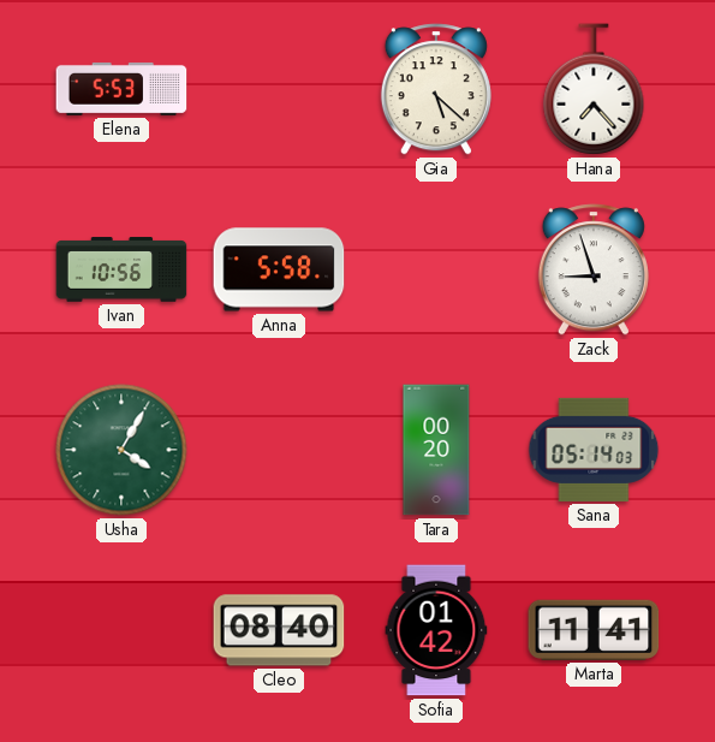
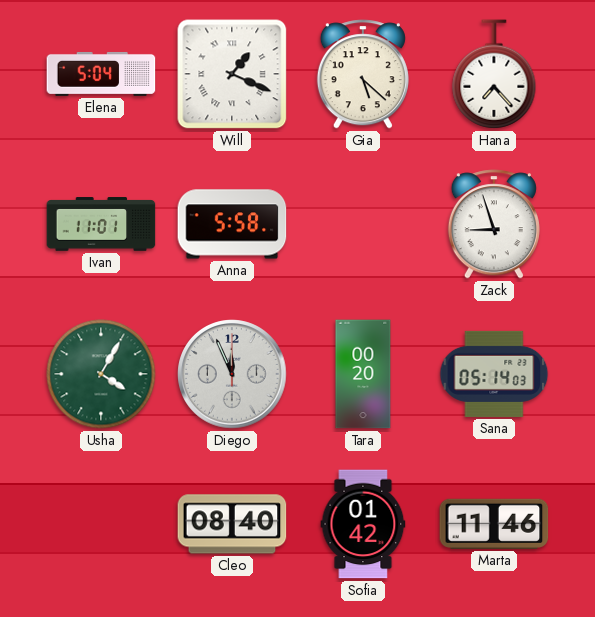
Elena: 5:53 -> 5:04 (101, 74)
Will: none -> 1:19 (232, 74)
Ivan: 10:56 -> 11:01 (101, 224)
Diego: none -> 11:56 (232, 374)
Marta: 11:41 -> 11:46 (494, 524)
